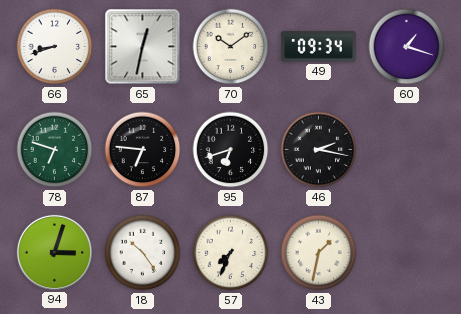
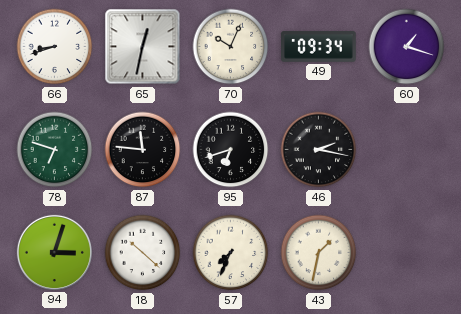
70: 10:09 -> 10:04 (231, 47)
87: 6:46 -> 11:46 (143, 150)
18: 10:24 -> 10:22 (143, 253)
